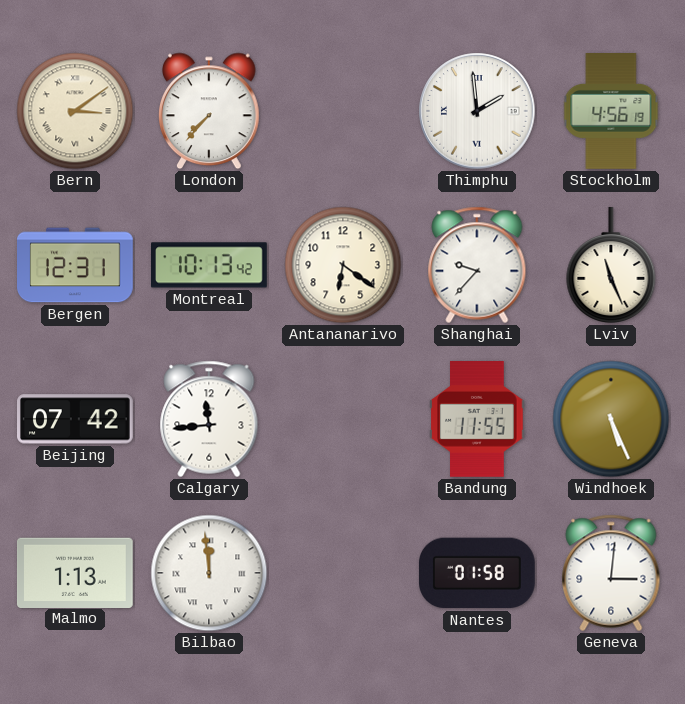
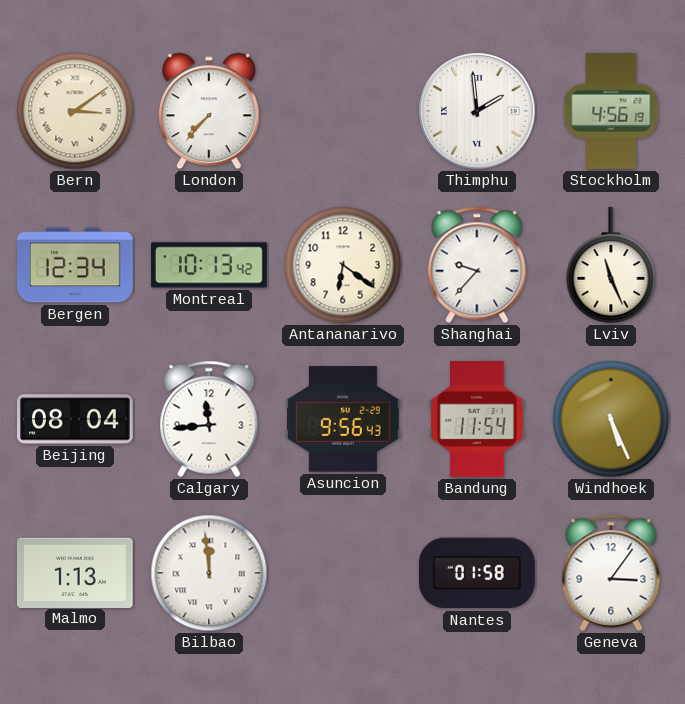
Bergen: 12:31 -> 12:34 (75, 265)
Beijing: 07:42 -> 08:04 (76, 419)
Asuncion: none -> 9:56 (344, 419)
Bandung: 11:55 -> 11:54 (477, 420)
Geneva: 3:01 -> 3:06 (611, 573)
